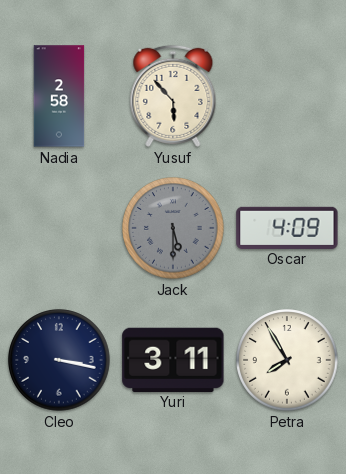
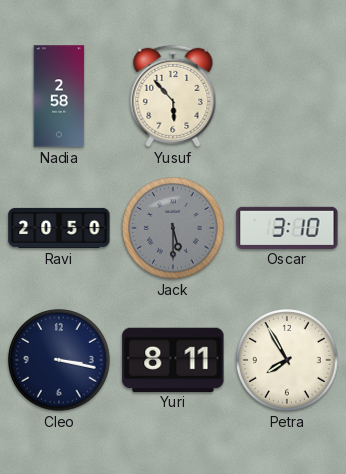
Ravi: none -> 20:50 (59, 228)
Oscar: 4:09 -> 3:10 (287, 227)
Yuri: 3:11 -> 8:11 (173, 359)
